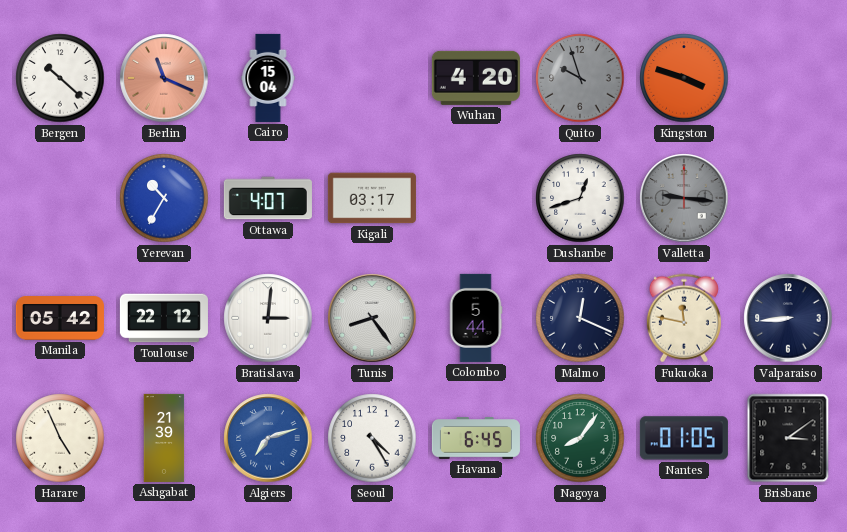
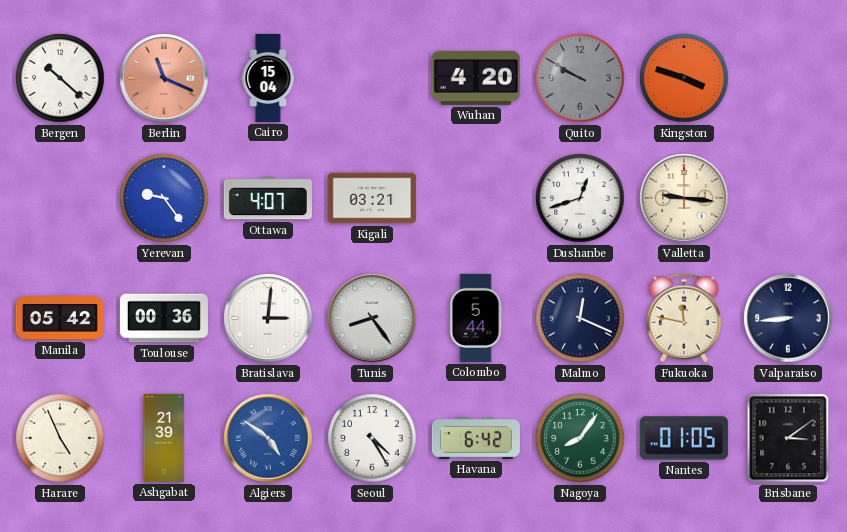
Quito: 9:57 -> 9:50 (580, 78)
Yerevan: 10:35 -> 9:24 (164, 198)
Kigali: 03:17 -> 03:21 (372, 198)
Valletta dial: grey -> cream (684, 198)
Toulouse: 22:12 -> 00:36 (164, 318)
Algiers: 7:12 -> 4:51 (268, 438)
Havana: 6:45 -> 6:42 (476, 438)
